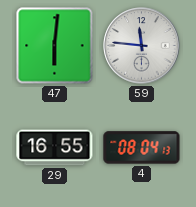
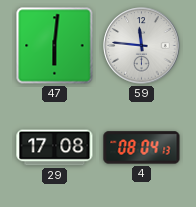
29: 16:55 -> 17:08 (55, 148)
